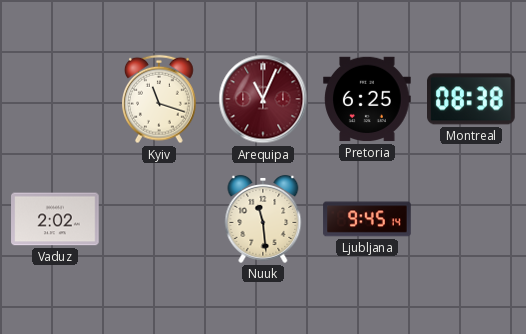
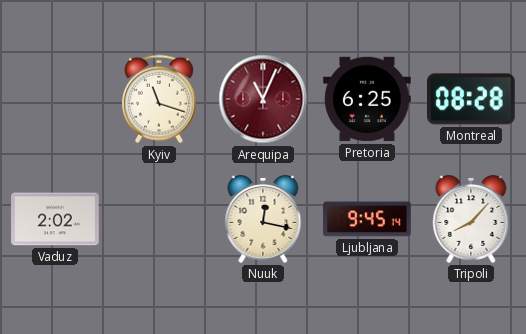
Montreal: 08:38 -> 08:28 (472, 99)
Nuuk: 11:29 -> 12:17 (263, 219)
Tripoli: none -> 8:07 (471, 219)
